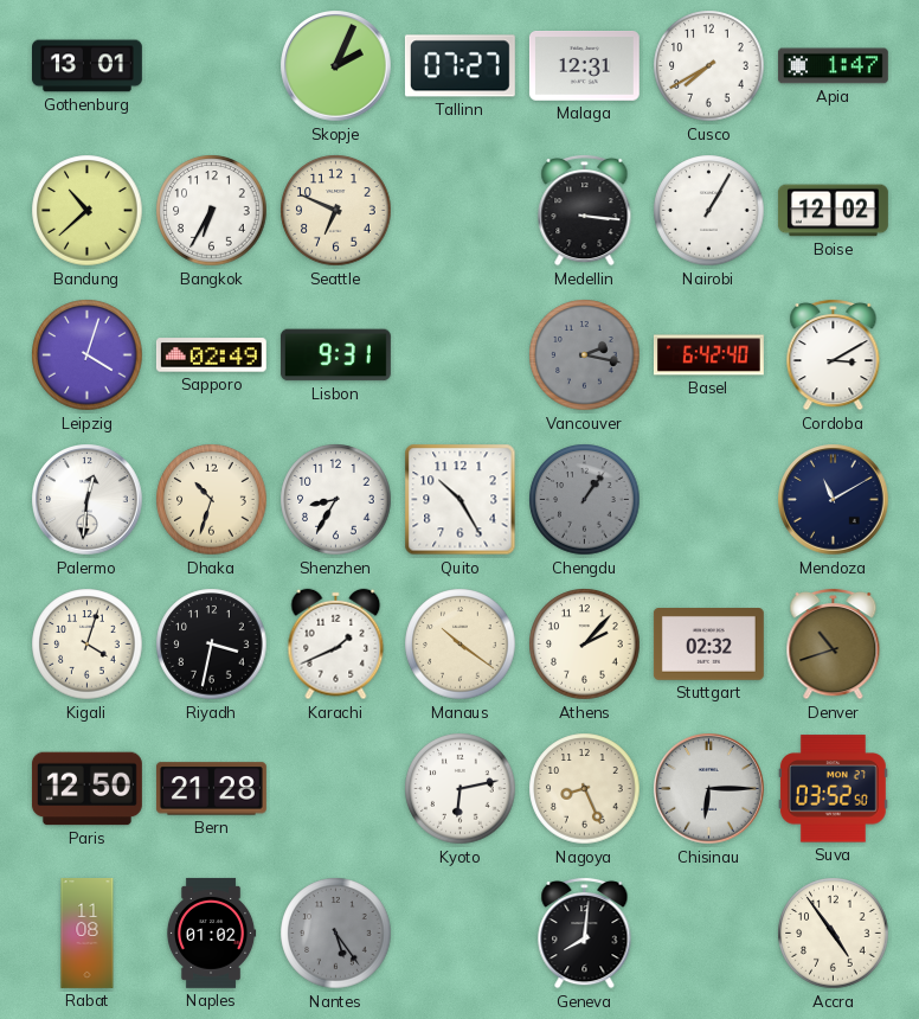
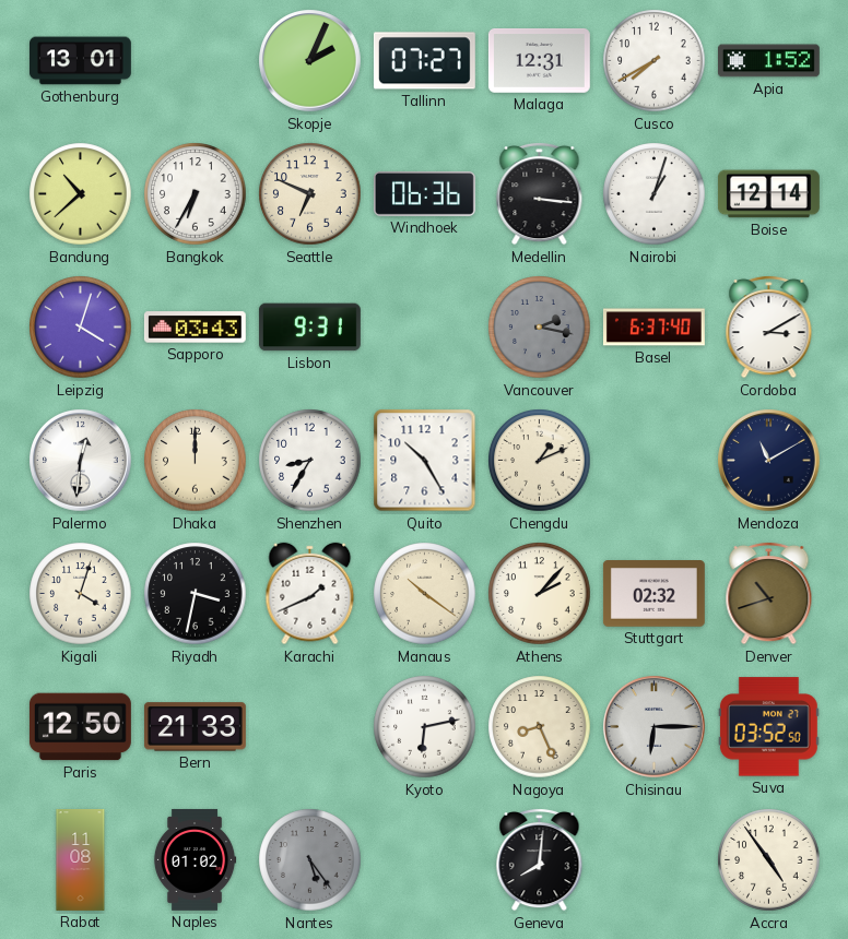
Apia: 1:47 -> 1:52 (768, 61)
Windhoek: none -> 06:36 (424, 193)
Nairobi: 1:05 -> 1:03 (655, 194)
Boise: 12:02 -> 12:14 (768, 194)
Sapporo: 02:49 -> 03:43 (195, 328)
Basel: 6:42 -> 6:37 (653, 328)
Dhaka: 10:33 -> 12:00 (196, 461)
Chengdu: 1:06 -> 1:11 (540, 461)
Chengdu dial: grey -> cream (540, 461)
Bern: 21:28 -> 21:33 (195, 727)
